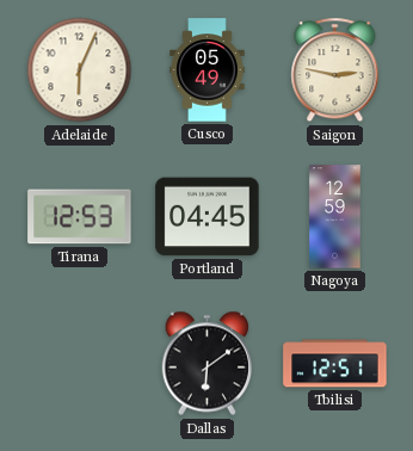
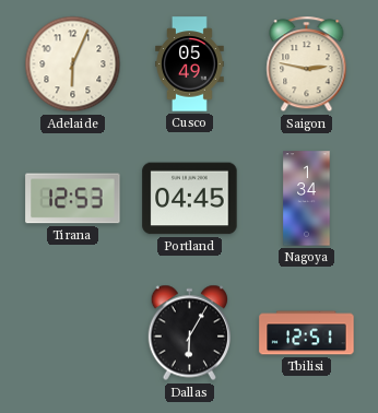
Nagoya: 12:59 -> 1:34 (307, 199)
Dallas: 6:09 -> 6:05 (189, 333)
